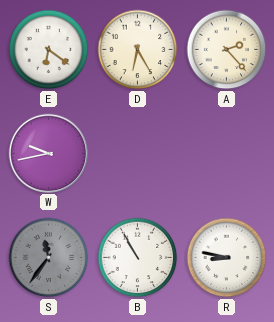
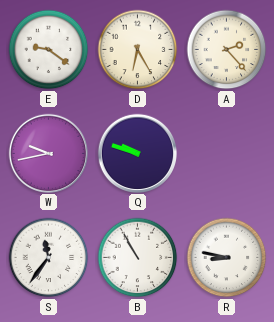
E: 6:21 -> 9:21 (49, 50)
Q: none -> 9:48 (137, 153)
S dial: grey -> white (49, 258)
